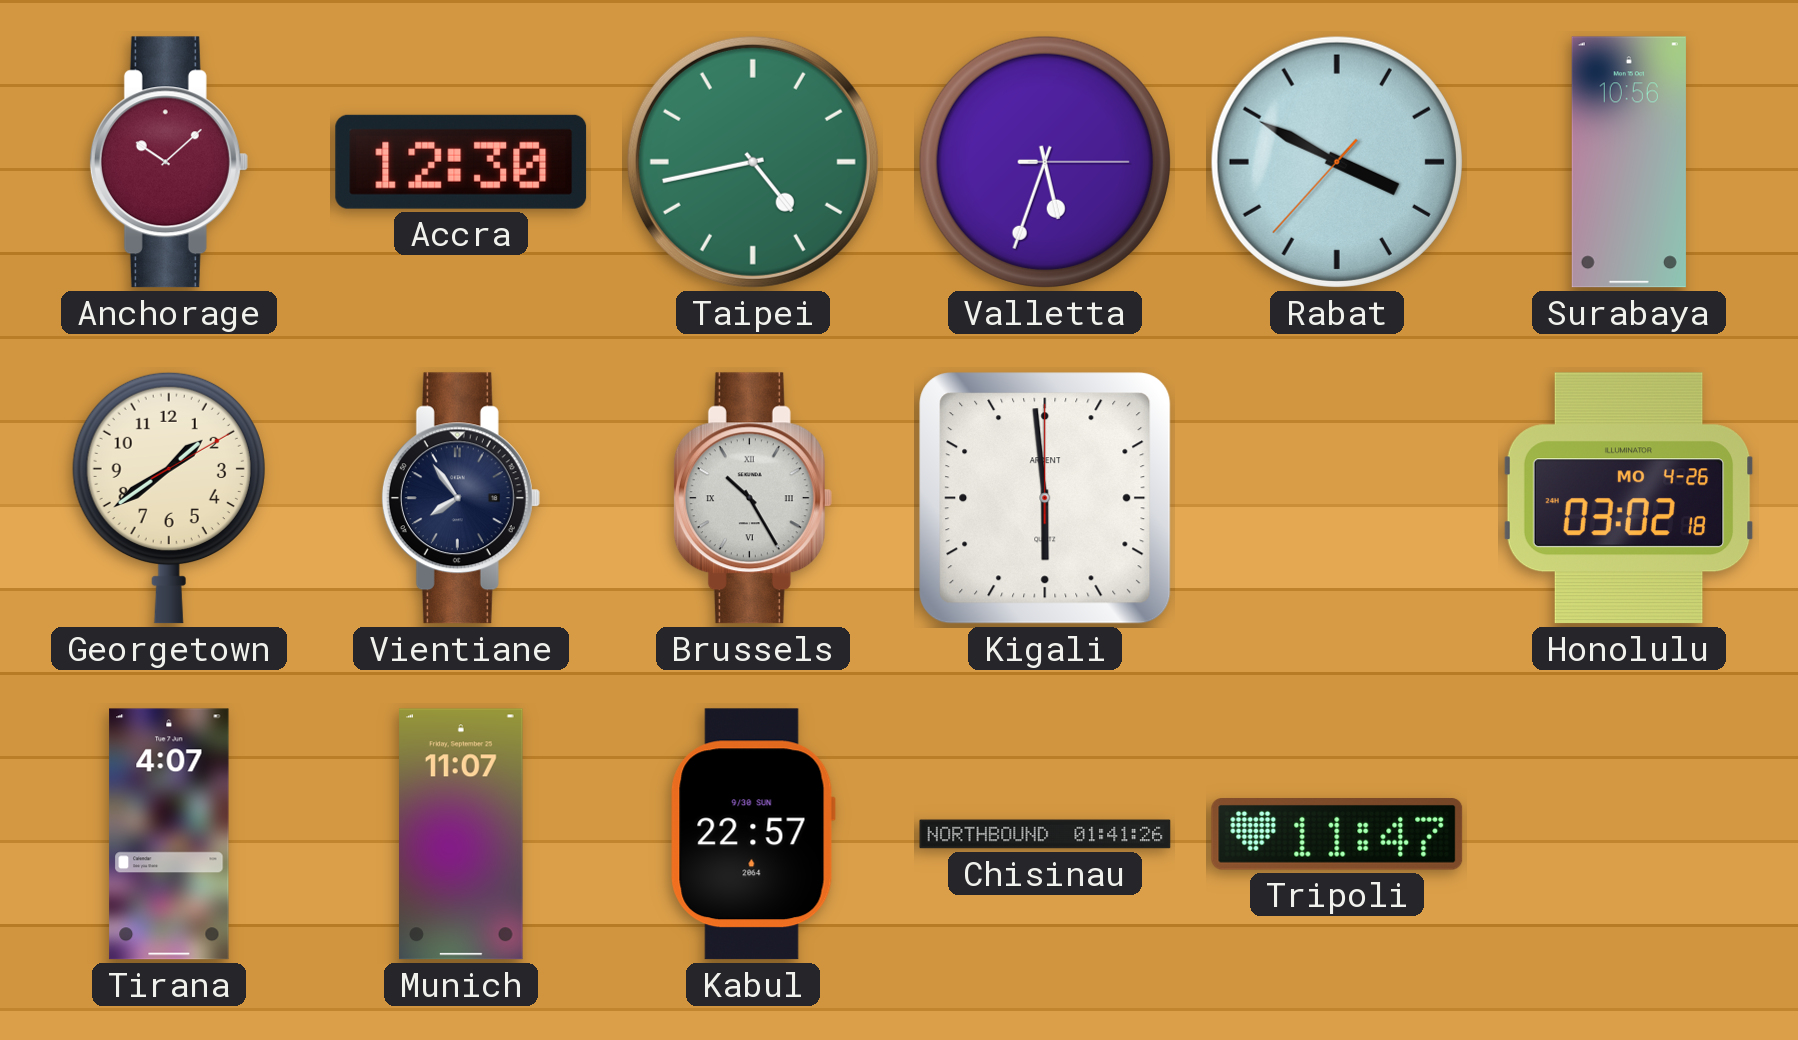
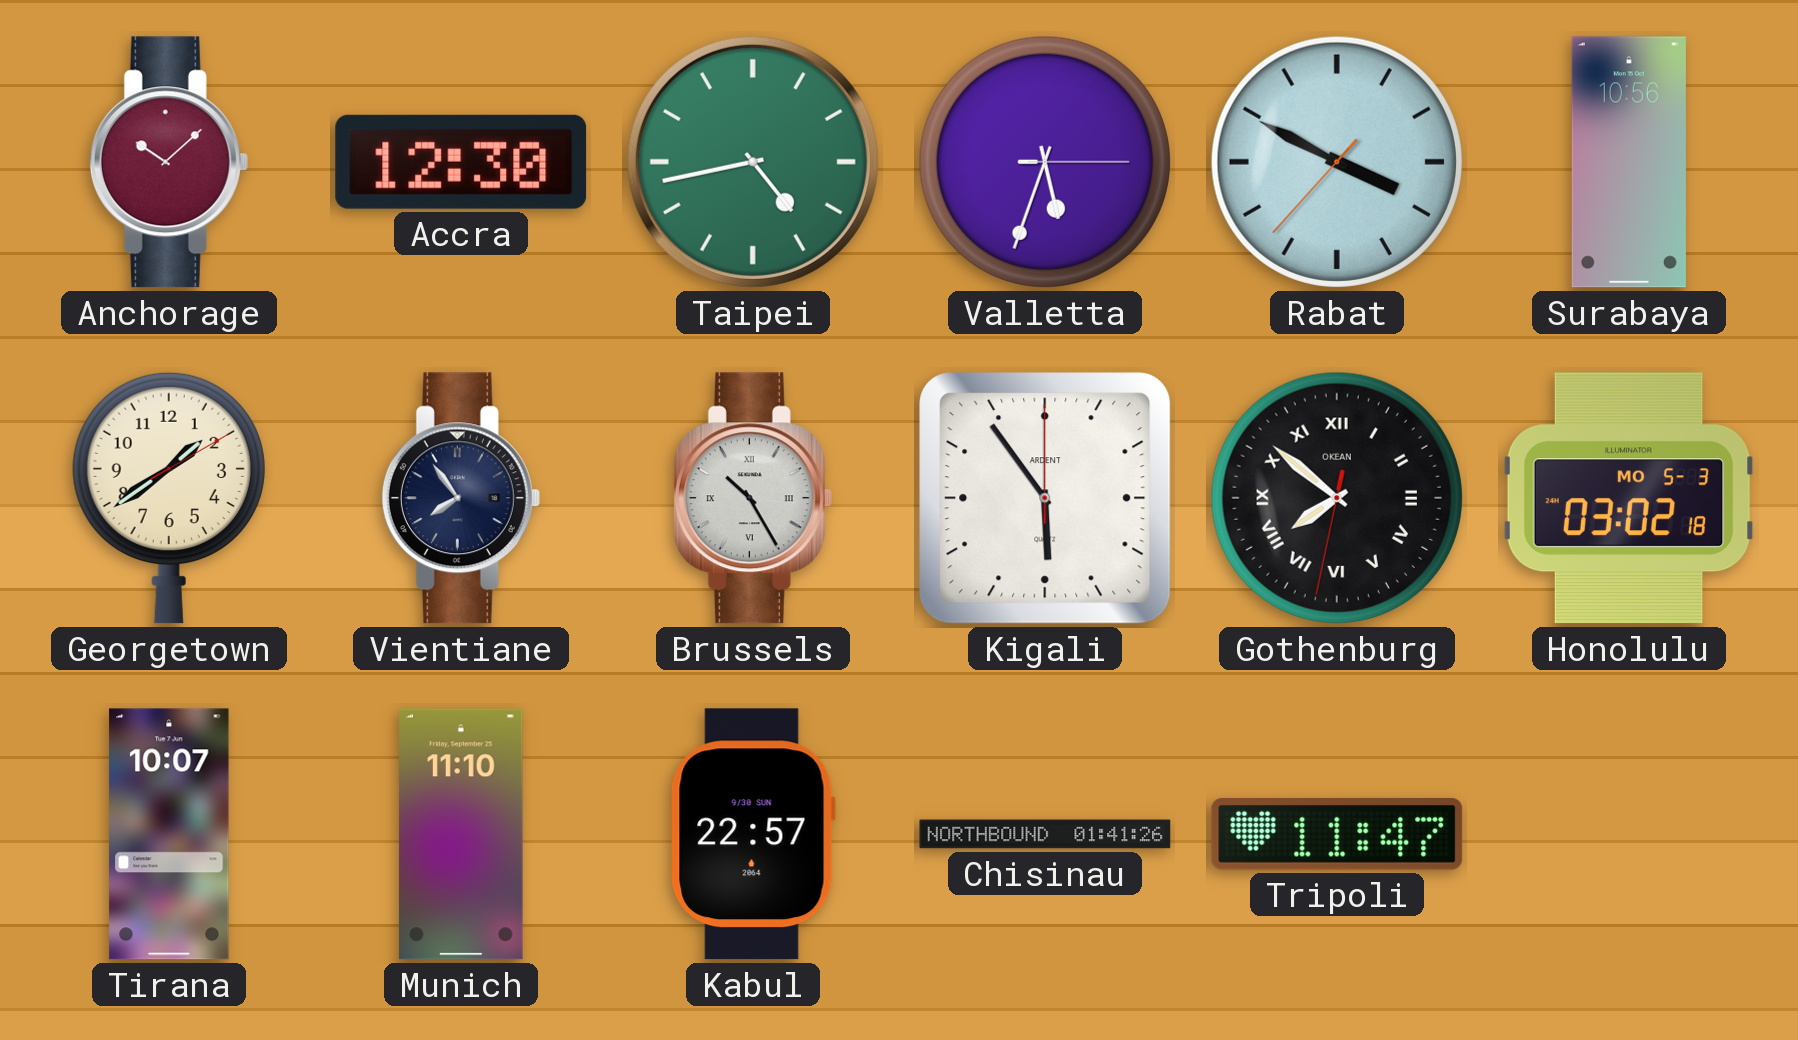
Kigali: 5:59 -> 5:54 (1045, 498)
Gothenburg: none -> 7:51 (1337, 498)
Honolulu date: MO 4-26 -> MO 5-3 (1629, 498)
Tirana: 4:07 -> 10:07 (169, 834)
Munich: 11:07 -> 11:10 (461, 834)
